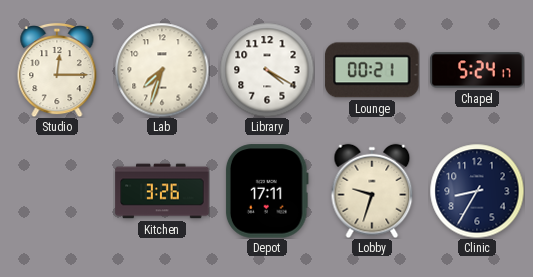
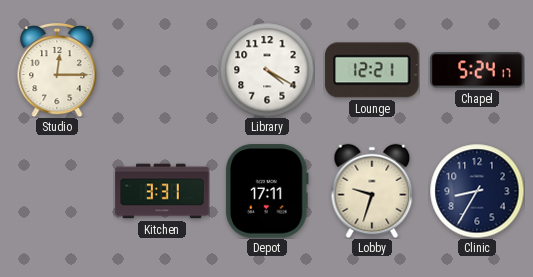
Lab: 7:33 -> none (162, 70)
Lounge: 00:21 -> 12:21 (372, 70)
Kitchen: 3:26 -> 3:31 (162, 191)
